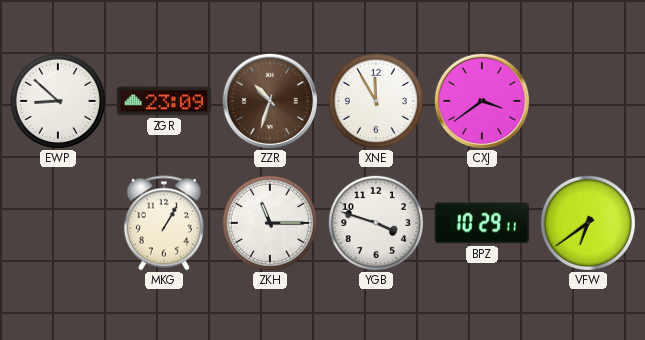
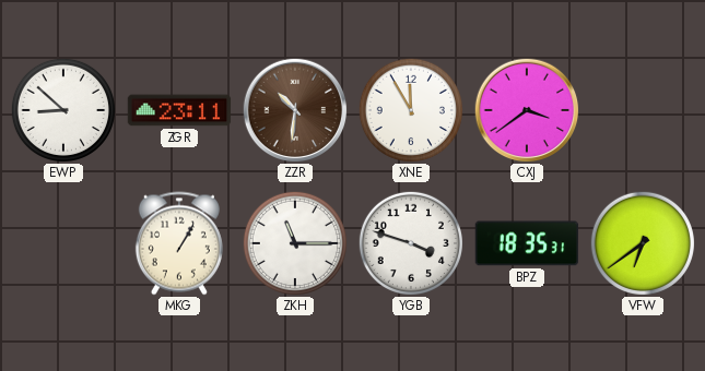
ZGR: 23:09 -> 23:11 (179, 110)
ZZR: 10:33 -> 10:31 (295, 110)
BPZ: 10:29 -> 18:35 (527, 243)
